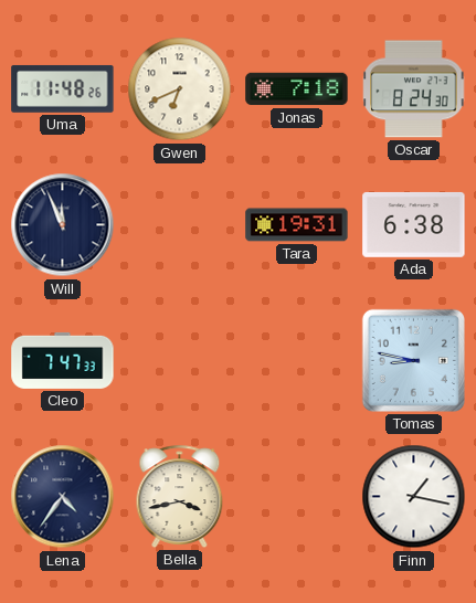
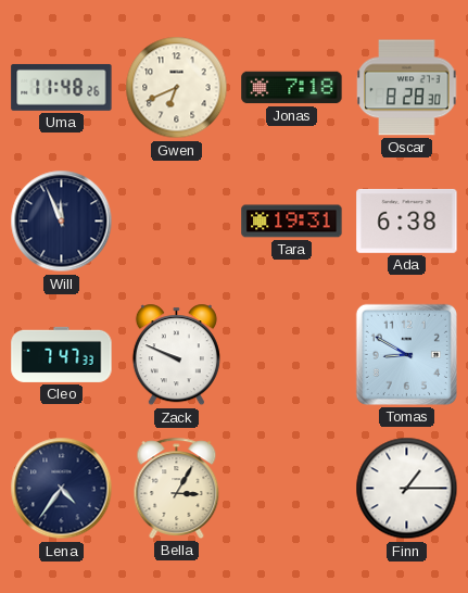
Oscar: 8:24 -> 8:28 (407, 88)
Zack: none -> 9:49 (176, 355)
Tomas: 8:47 -> 8:50 (406, 354)
Bella: 3:43 -> 3:05 (177, 488)
Finn: 1:17 -> 1:15 (407, 489)
